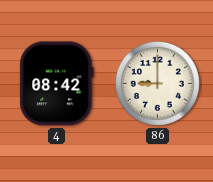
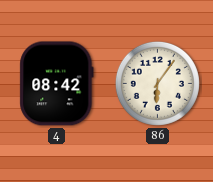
86: 9:00 -> 6:06 (157, 83)
